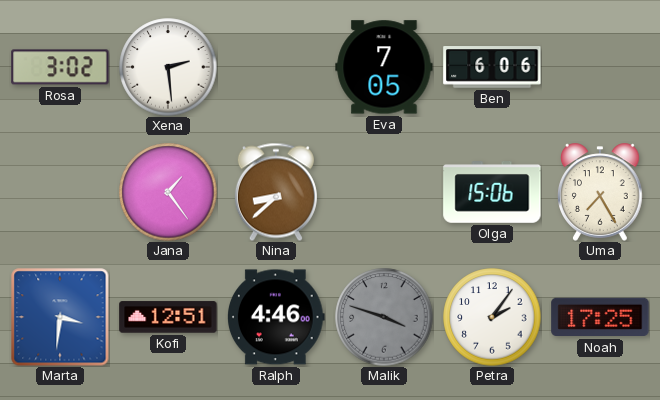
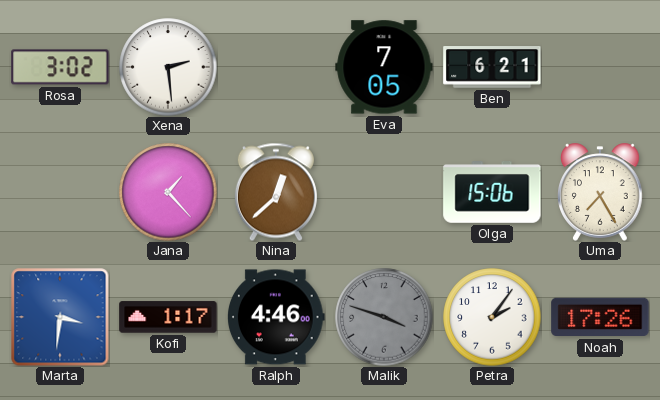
Ben: 6:06 -> 6:21 (492, 67)
Jana: 1:24 -> 1:23 (168, 192)
Nina: 8:38 -> 12:38 (276, 192)
Kofi: 12:51 -> 1:17 (168, 317)
Noah: 17:25 -> 17:26 (600, 317)
